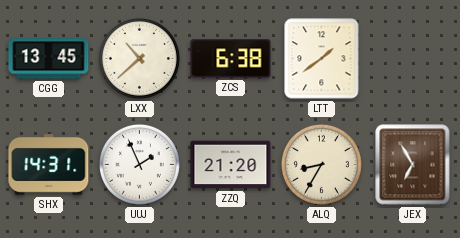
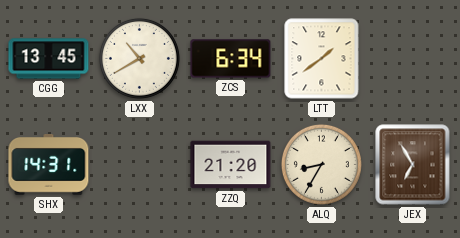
LXX: 10:38 -> 10:40 (139, 58)
ZCS: 6:38 -> 6:34 (231, 59)
UUJ: 1:56 -> none (139, 164)
